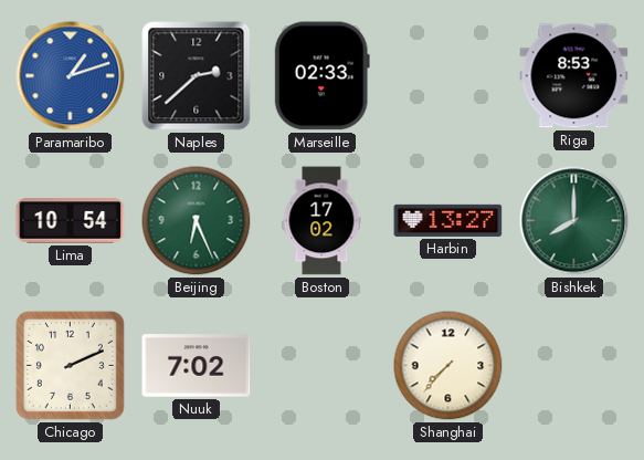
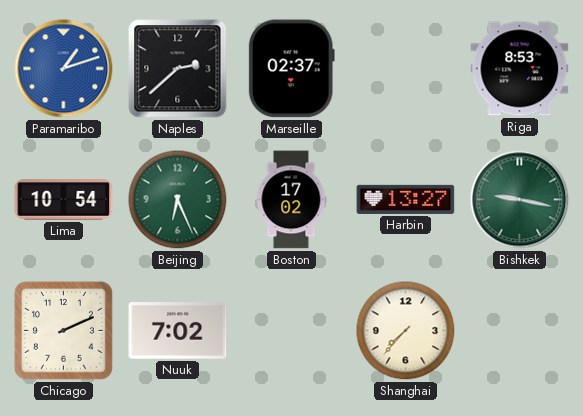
Marseille: 02:33 -> 02:37 (291, 69)
Bishkek: 8:00 -> 9:17 (520, 200)
